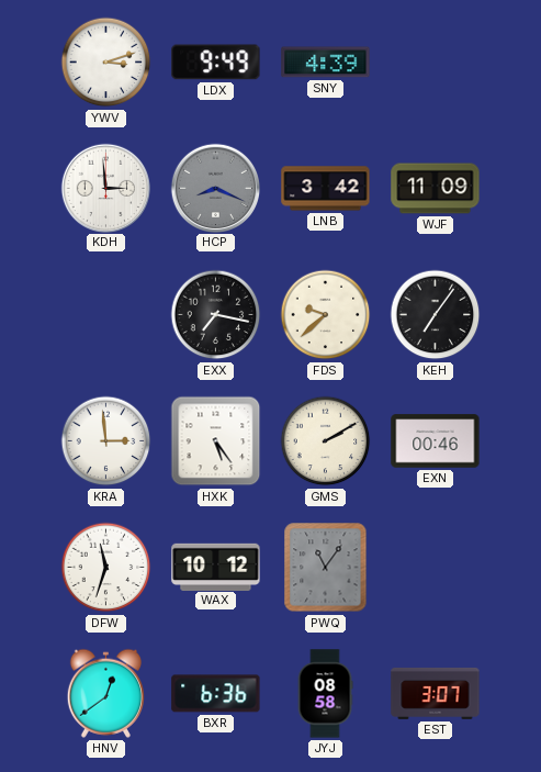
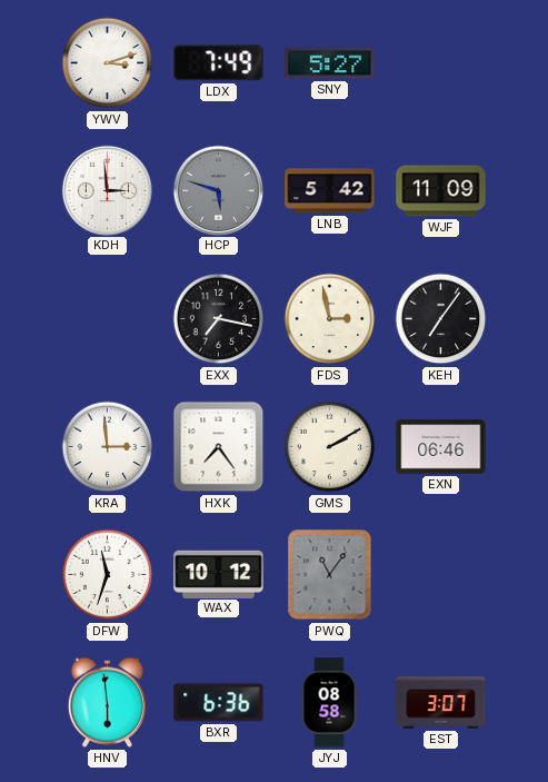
LDX: 9:49 -> 7:49 (219, 63)
SNY: 4:39 -> 5:27 (330, 63)
HCP: 8:19 -> 5:48 (218, 190)
LNB: 3:42 -> 5:42 (330, 191)
FDS: 9:38 -> 2:58 (330, 319)
HXK: 5:24 -> 7:24 (219, 447)
EXN: 00:46 -> 06:46 (441, 447)
HNV: 12:39 -> 5:59 (107, 702)
